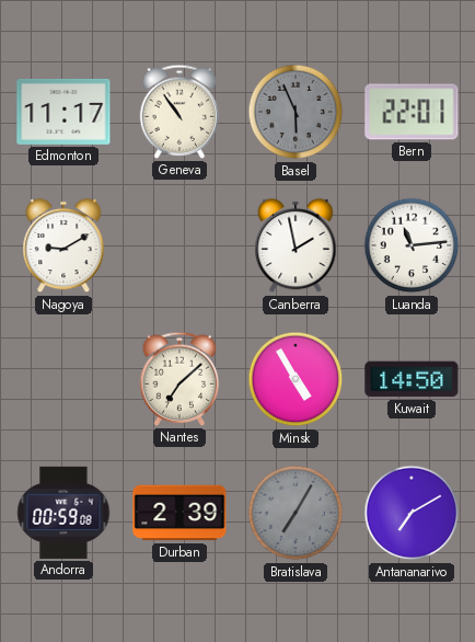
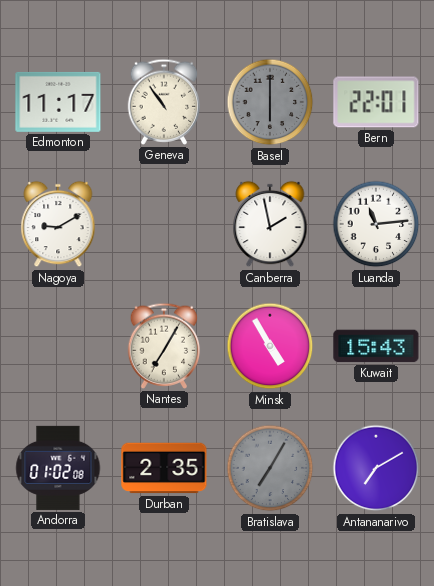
Basel: 5:56 -> 6:00 (270, 102)
Nantes: 7:08 -> 7:05 (164, 346)
Kuwait: 14:50 -> 15:43 (376, 346)
Andorra: 00:59 -> 01:02 (58, 468)
Durban: 2:39 -> 2:35 (164, 468)
